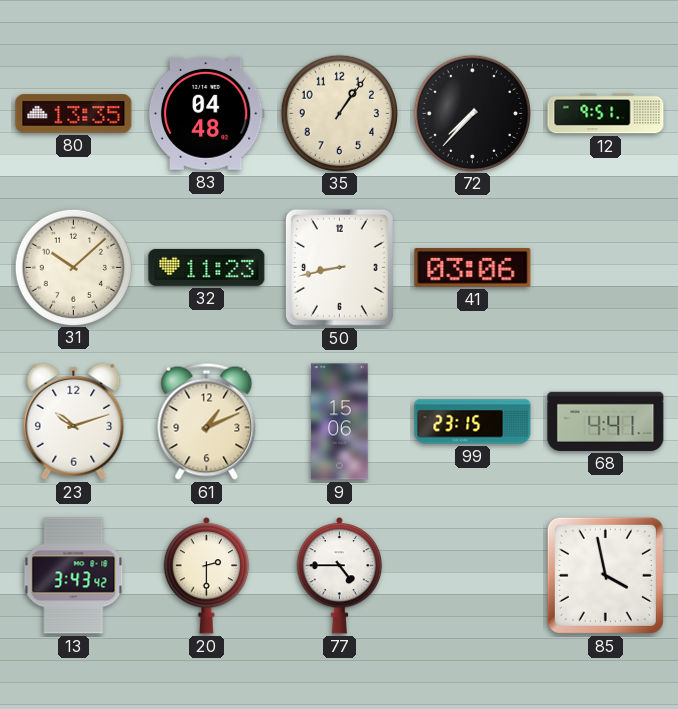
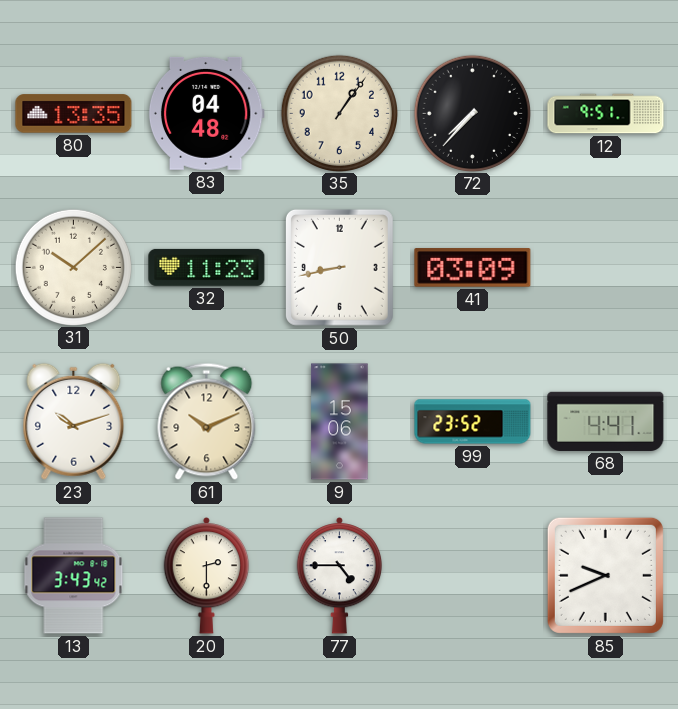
41: 03:06 -> 03:09 (473, 268)
61: 1:11 -> 10:11 (207, 421)
99: 23:15 -> 23:52 (473, 422)
85: 3:58 -> 9:41 (605, 575)
